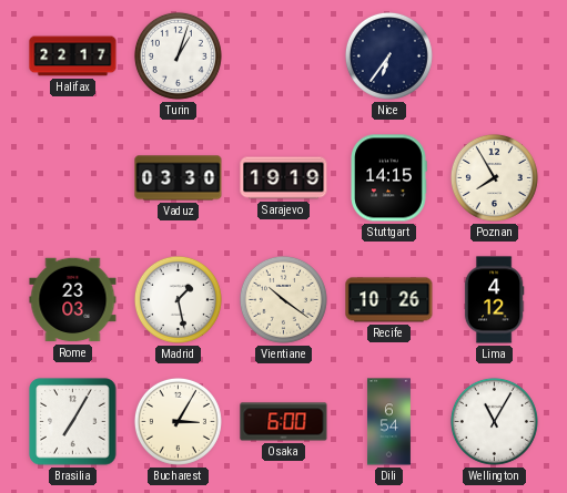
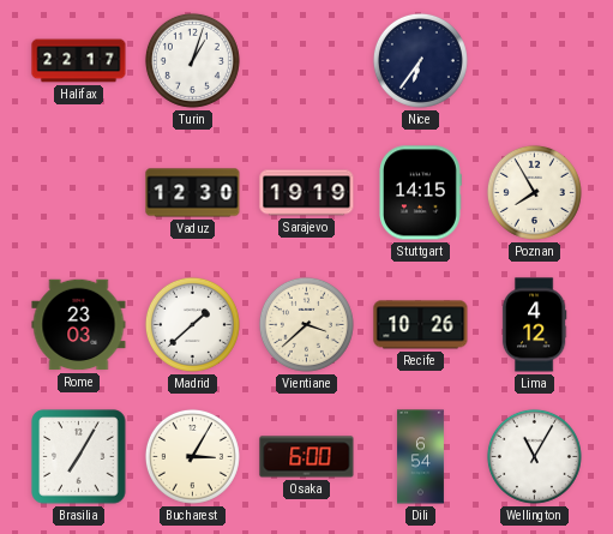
Vaduz: 03:30 -> 12:30 (193, 193)
Madrid: 1:28 -> 1:38 (192, 324)
Vientiane: 10:21 -> 3:38 (306, 324)
